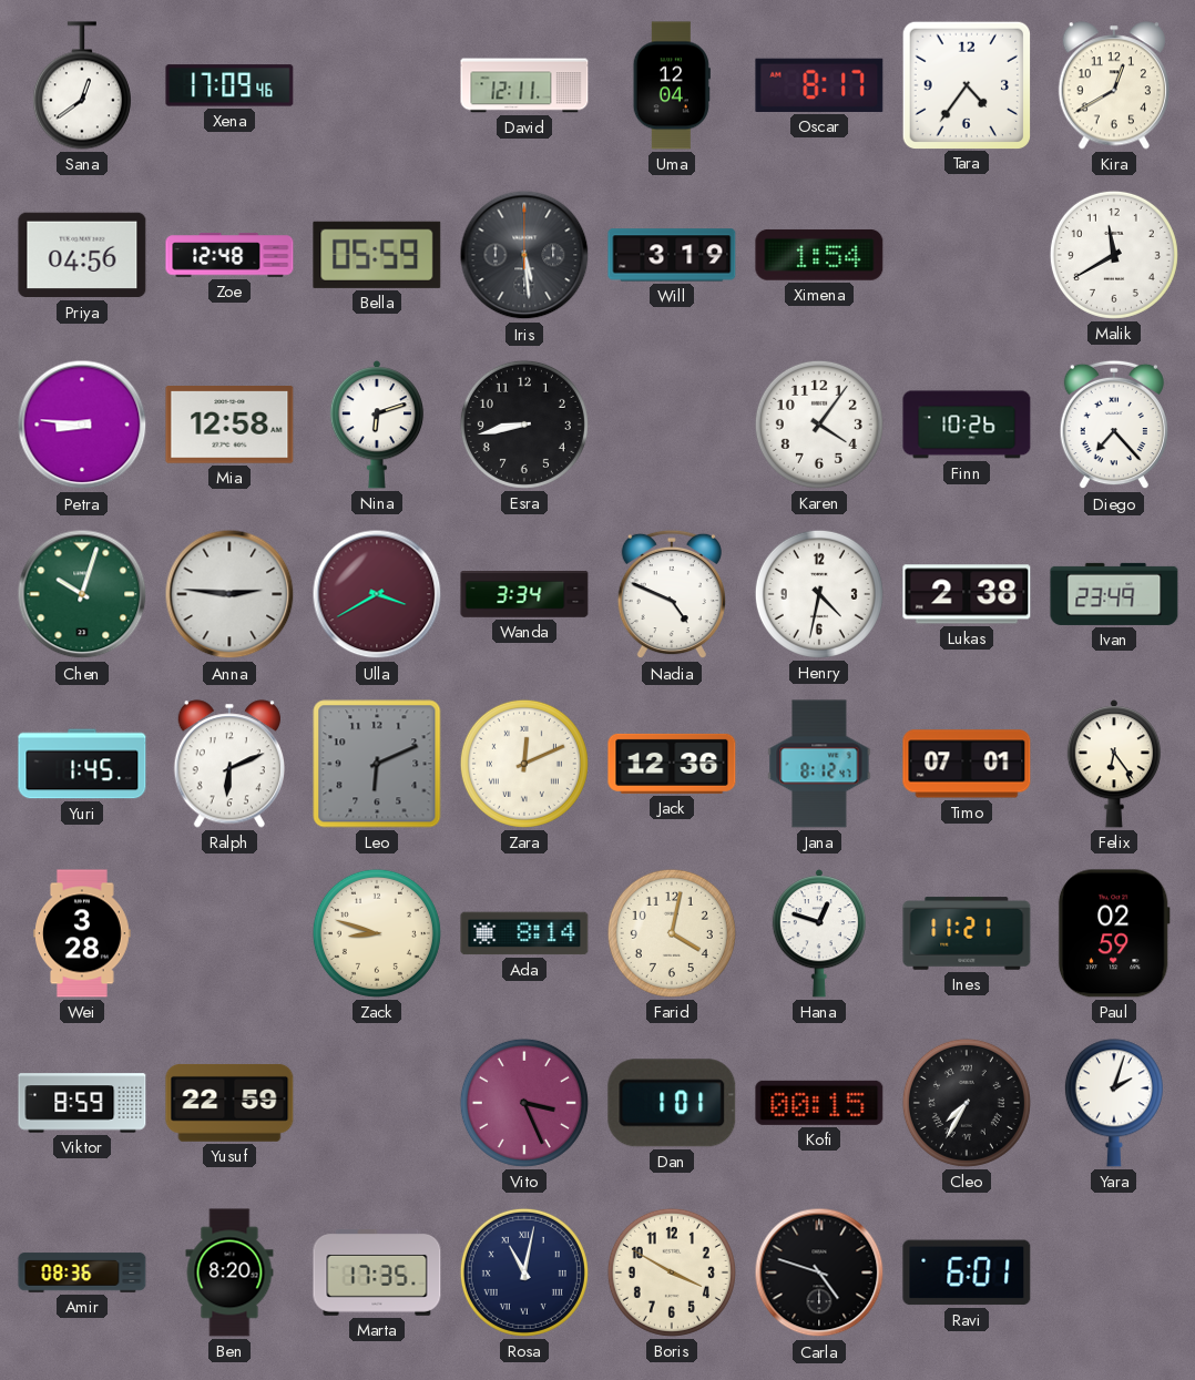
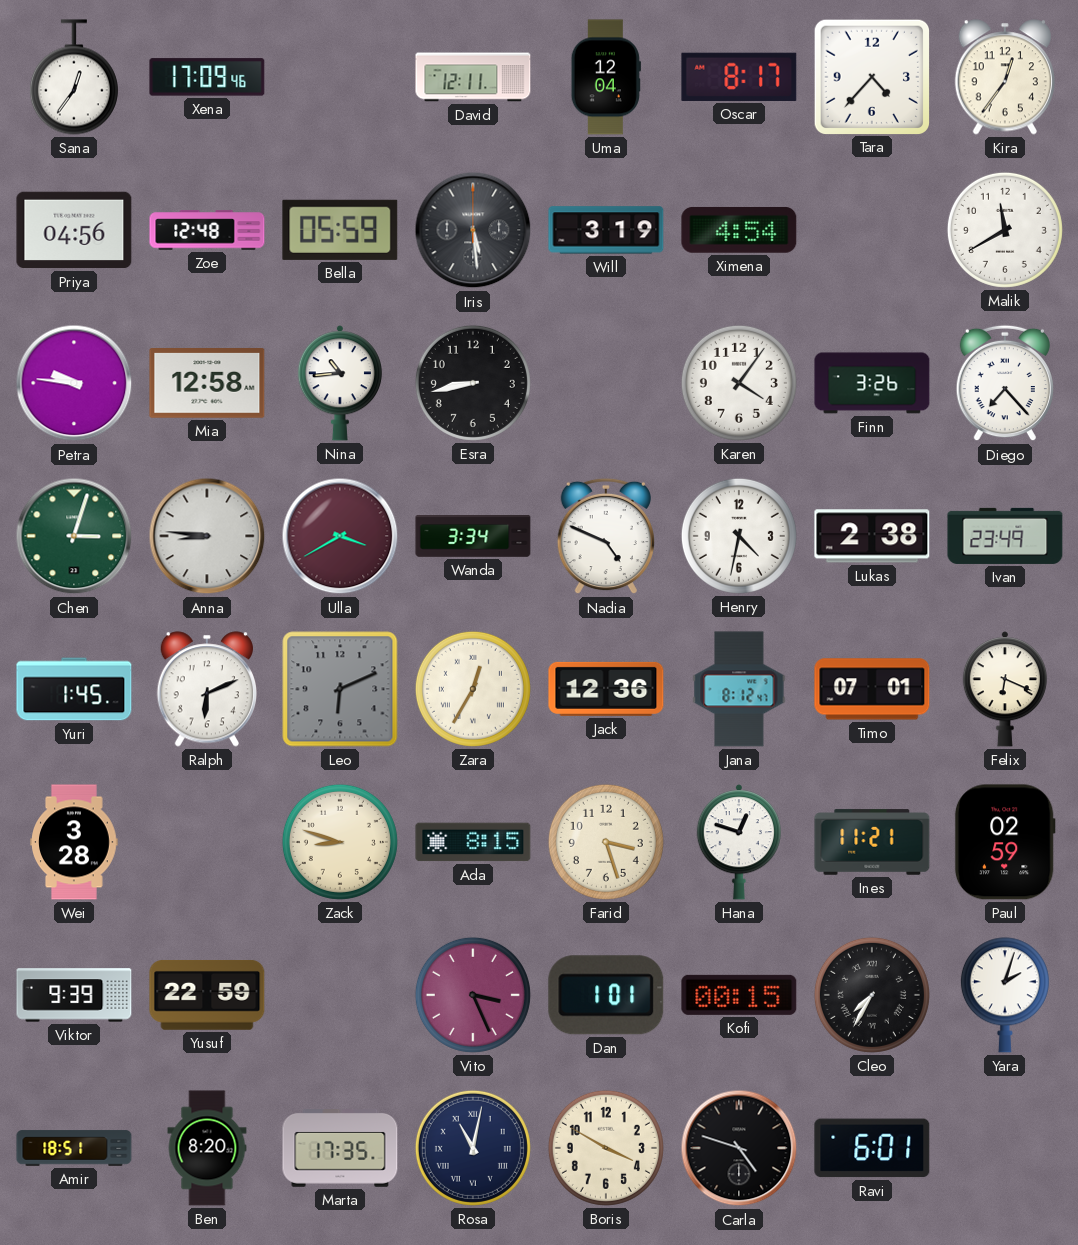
Sana: 12:39 -> 12:36 (74, 77)
Tara: 4:36 -> 4:37 (871, 76)
Kira: 12:40 -> 12:36 (1004, 77)
Ximena: 1:54 -> 4:54 (739, 230)
Petra: 8:46 -> 9:46 (74, 383)
Nina: 6:12 -> 10:44 (340, 383)
Finn: 10:26 -> 3:26 (872, 383)
Chen: 10:03 -> 3:03 (74, 536)
Anna: 2:46 -> 8:46 (207, 536)
Zara: 12:11 -> 12:35 (473, 689)
Felix: 6:24 -> 6:19 (1005, 689)
Ada: 8:14 -> 8:15 (473, 842)
Farid: 4:02 -> 3:27 (606, 842)
Viktor: 8:59 -> 9:39 (74, 995)
Amir: 08:36 -> 18:51 (74, 1148)
